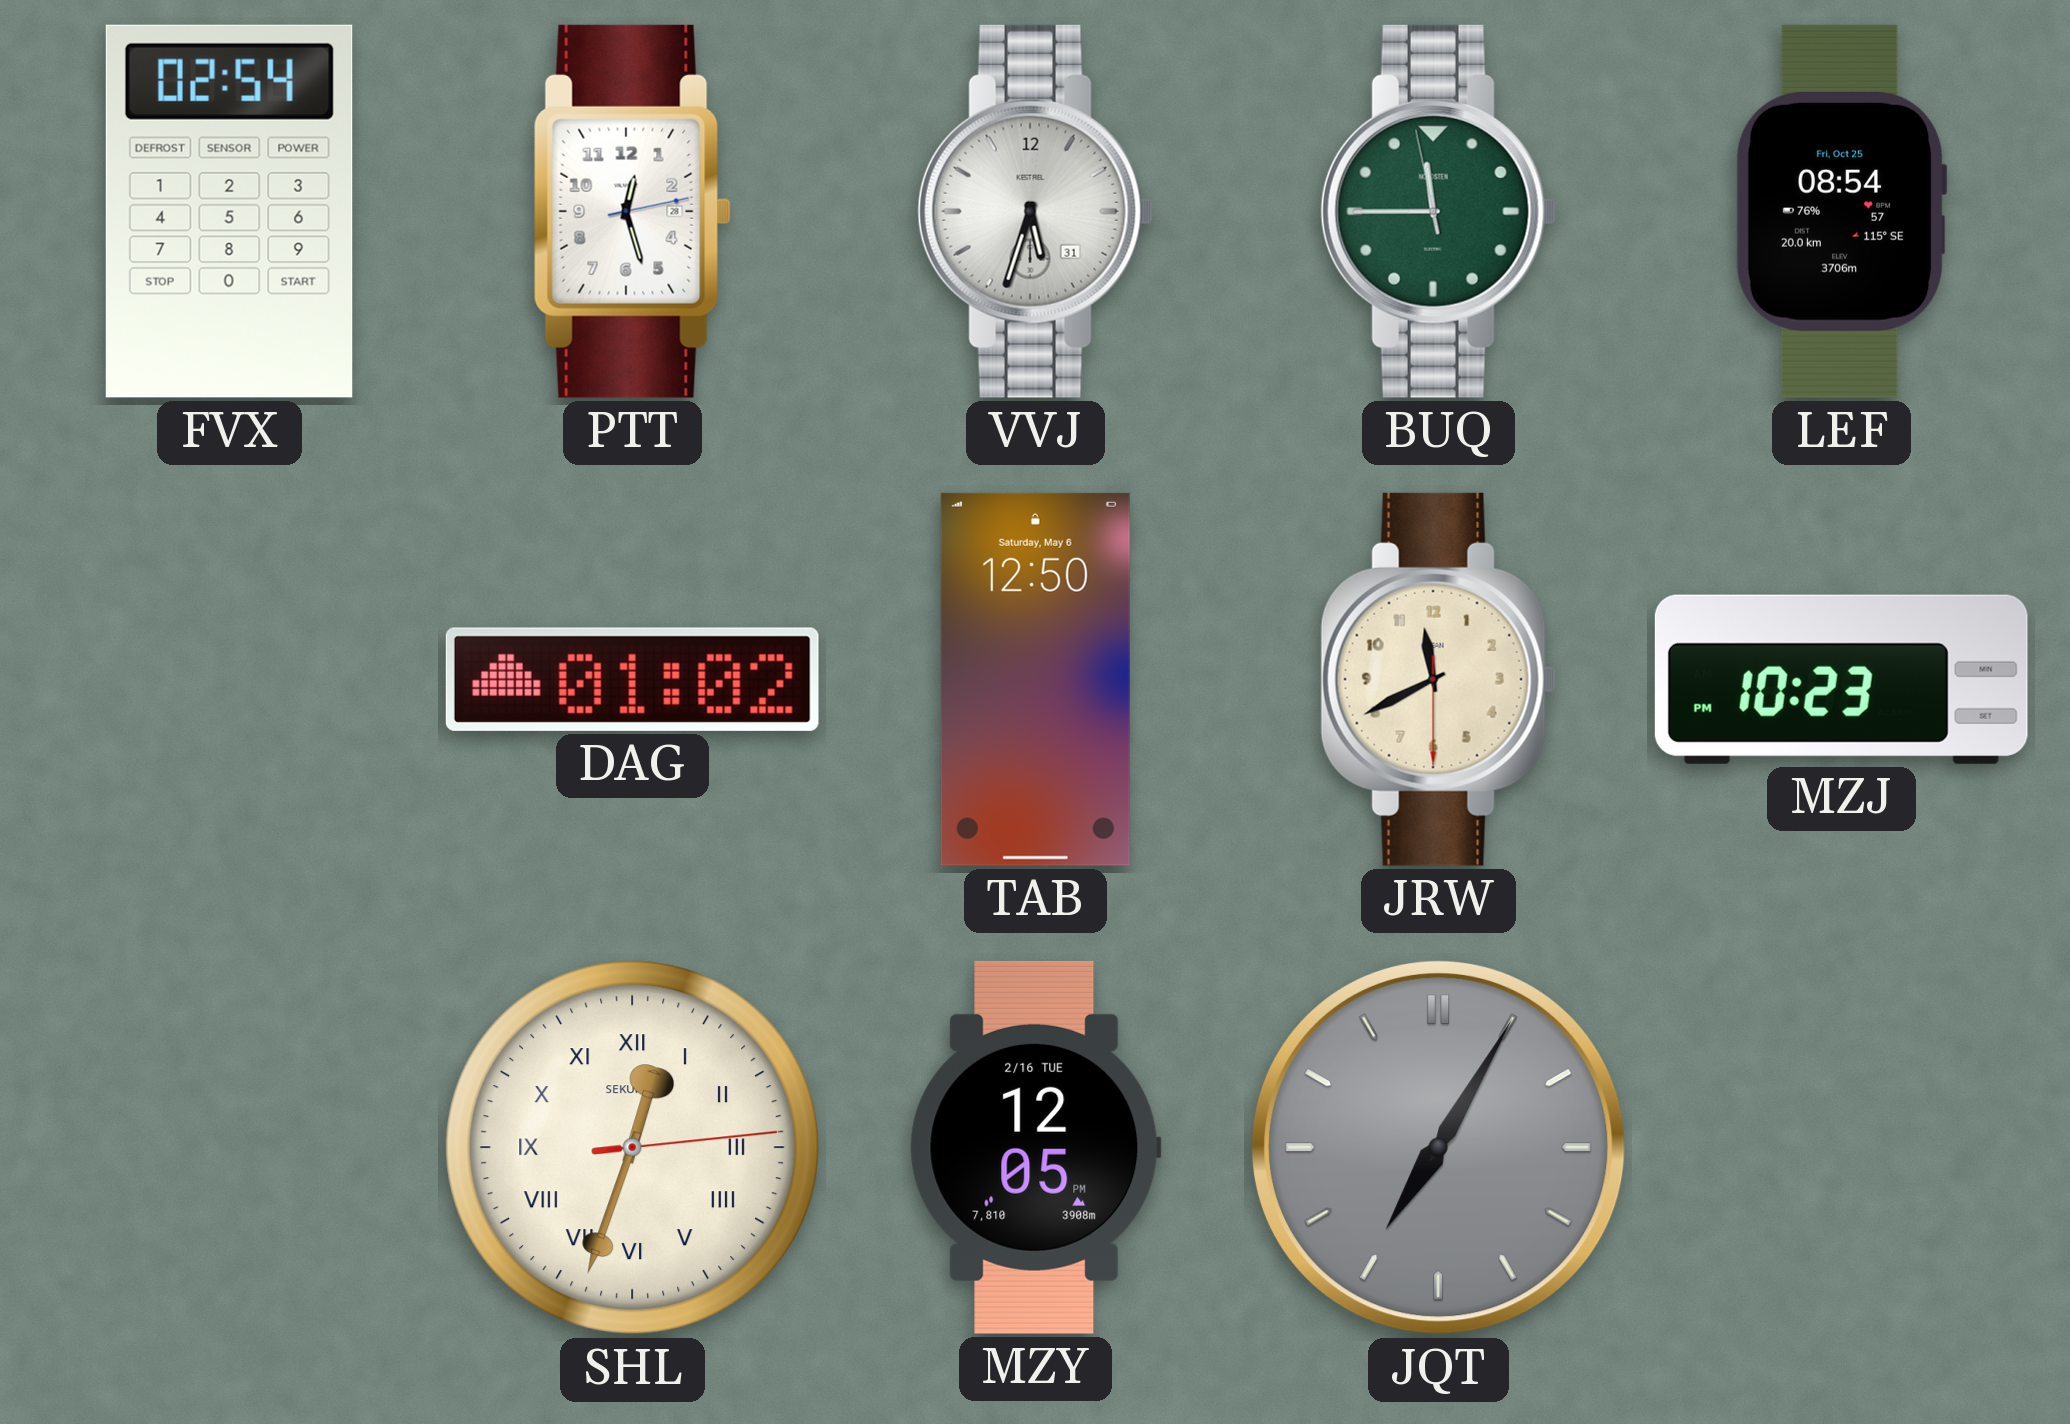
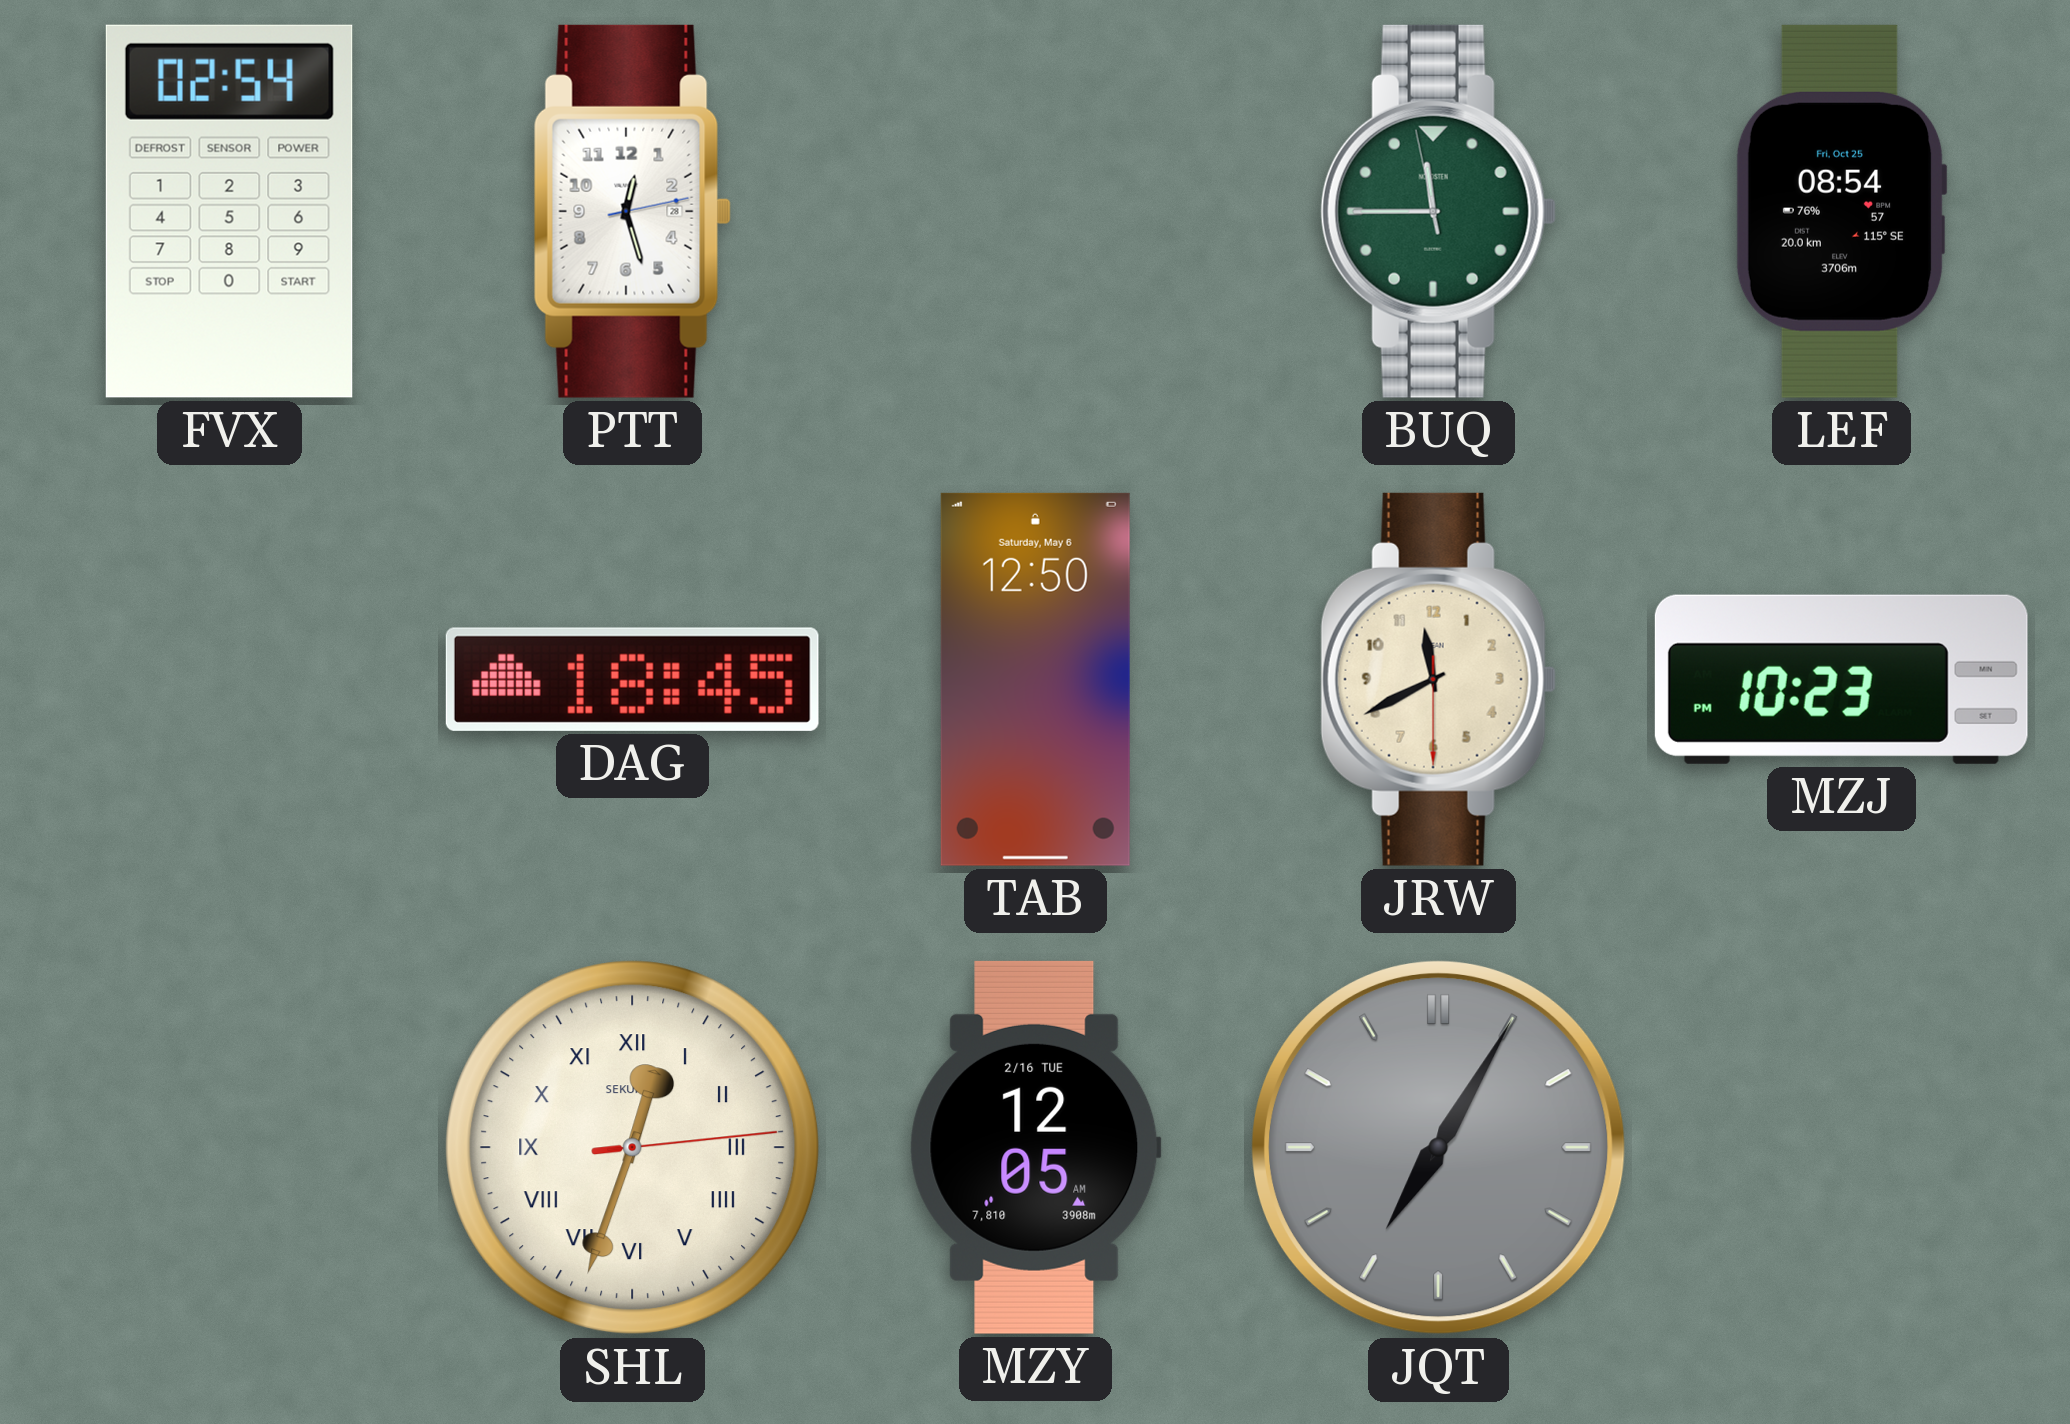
VVJ: 5:33 -> none (1035, 211)
DAG: 01:02 -> 18:45 (632, 679)
MZY: 12:05 PM -> 12:05 AM (1035, 1147)
